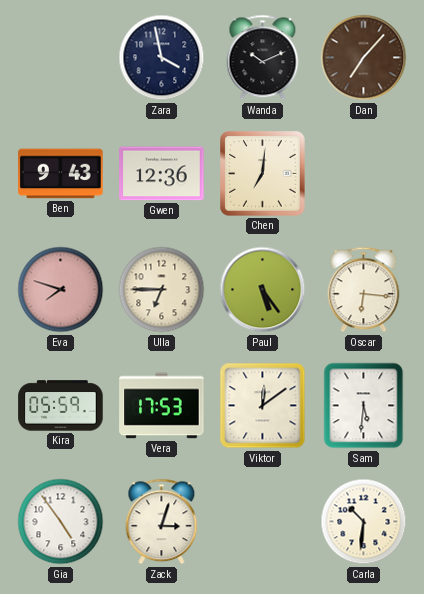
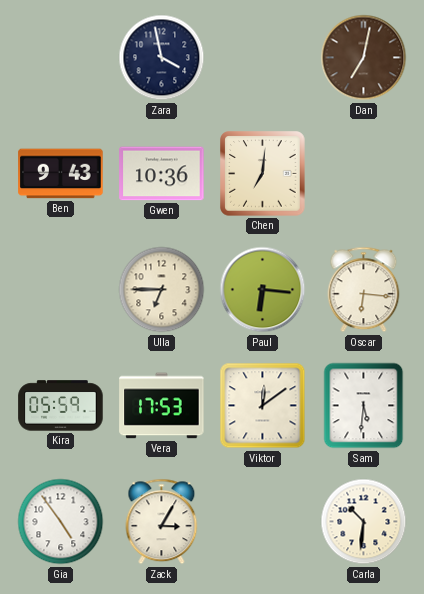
Wanda: 10:11 -> none (263, 58)
Dan: 7:07 -> 7:02 (364, 58)
Gwen: 12:36 -> 10:36 (162, 174)
Eva: 7:48 -> none (61, 290)
Paul: 5:24 -> 6:16 (263, 290)
Zack: 3:03 -> 3:05 (162, 522)
